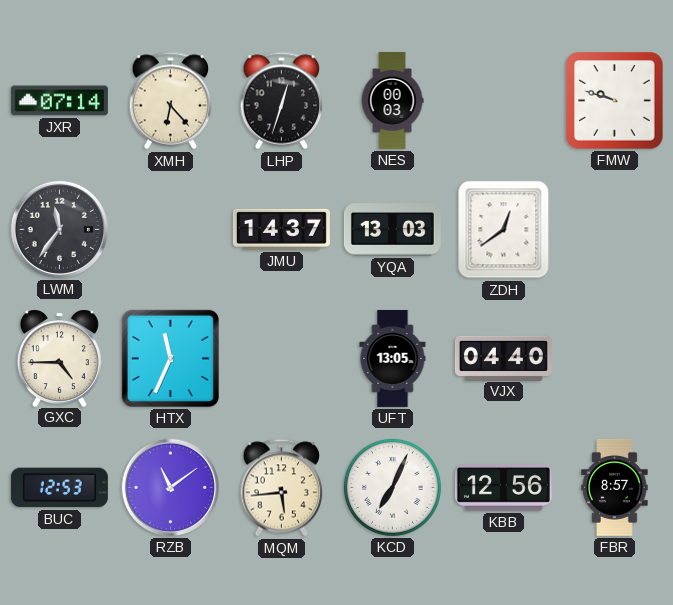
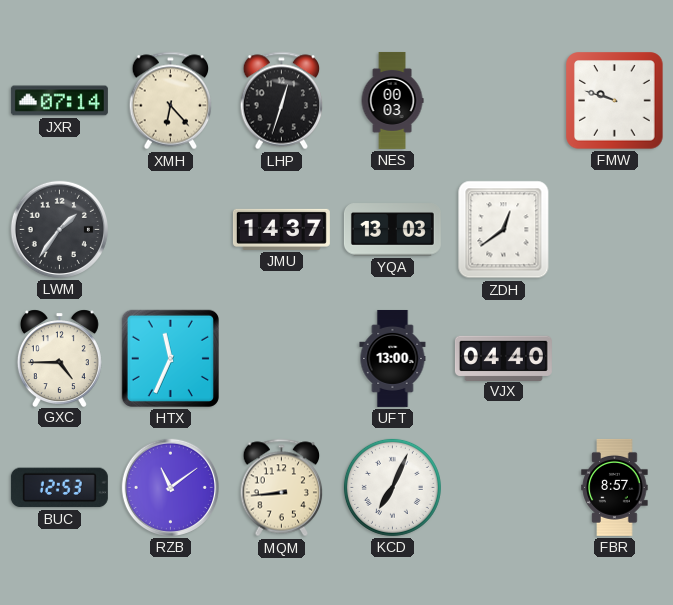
LWM: 11:36 -> 1:36 (59, 229)
UFT: 13:05 -> 13:00 (393, 358)
MQM: 5:44 -> 8:44 (282, 488)
KBB: 12:56 -> none (503, 488)
